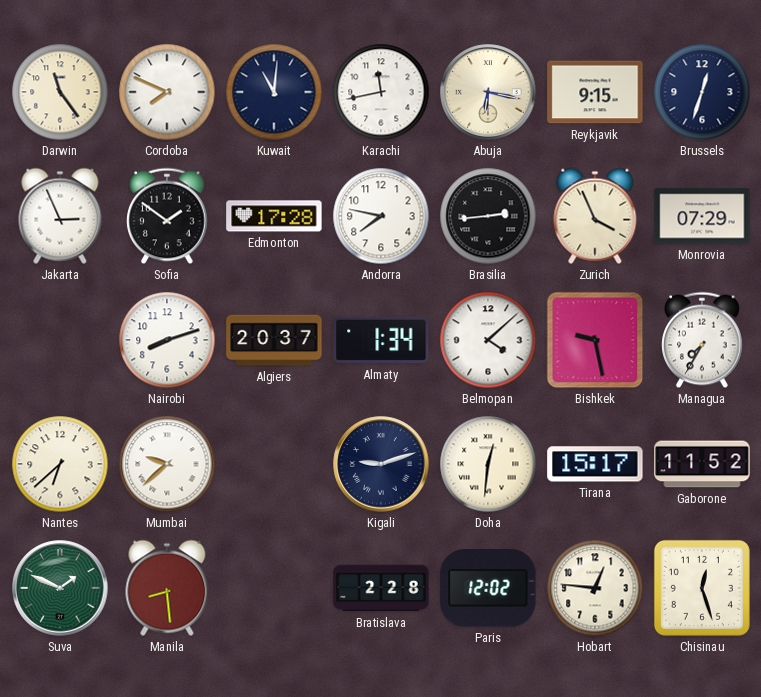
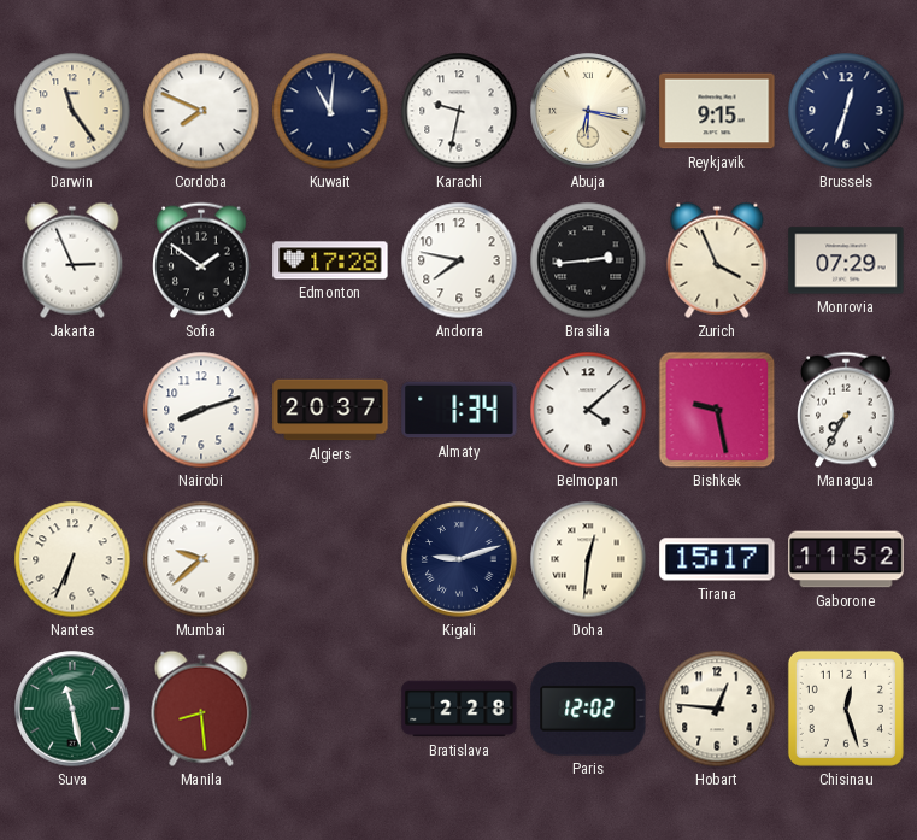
Karachi: 11:43 -> 9:32 (459, 111)
Nantes: 6:38 -> 6:34 (72, 559)
Suva: 1:49 -> 11:28 (72, 709)
